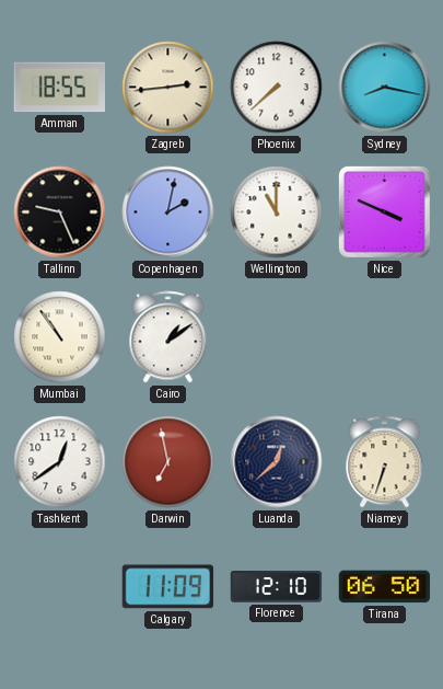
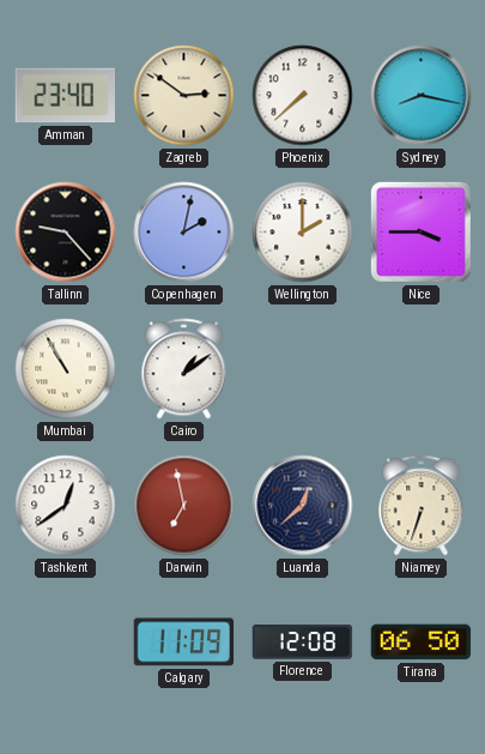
Amman: 18:55 -> 23:40 (65, 96)
Zagreb: 2:44 -> 2:51 (184, 96)
Tallinn: 9:26 -> 9:23 (66, 233)
Wellington: 11:00 -> 2:00 (303, 233)
Nice: 3:49 -> 3:45 (420, 231)
Mumbai: 10:54 -> 10:55 (66, 369)
Florence: 12:10 -> 12:08 (303, 643)
